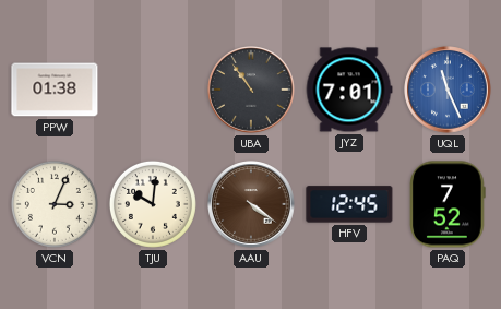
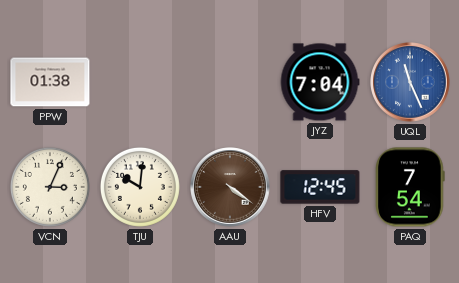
UBA: 10:54 -> none (251, 90)
JYZ: 7:01 -> 7:04 (320, 82)
PAQ: 7:52 -> 7:54 (410, 187)
